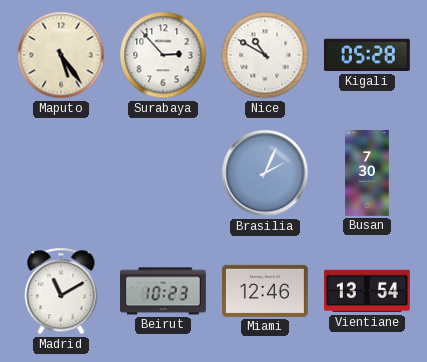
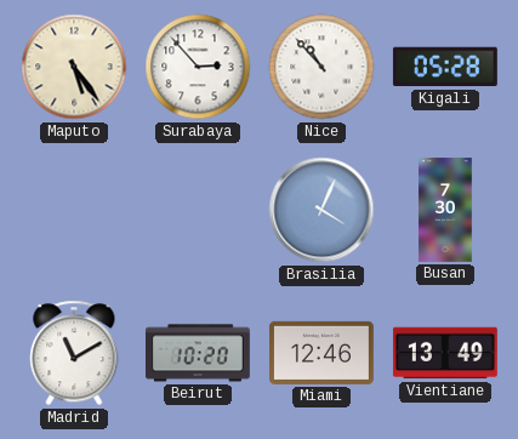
Nice: 10:50 -> 10:53 (321, 67)
Brasilia: 2:04 -> 4:04 (321, 210)
Beirut: 10:23 -> 10:20 (198, 353)
Vientiane: 13:54 -> 13:49 (445, 353)
